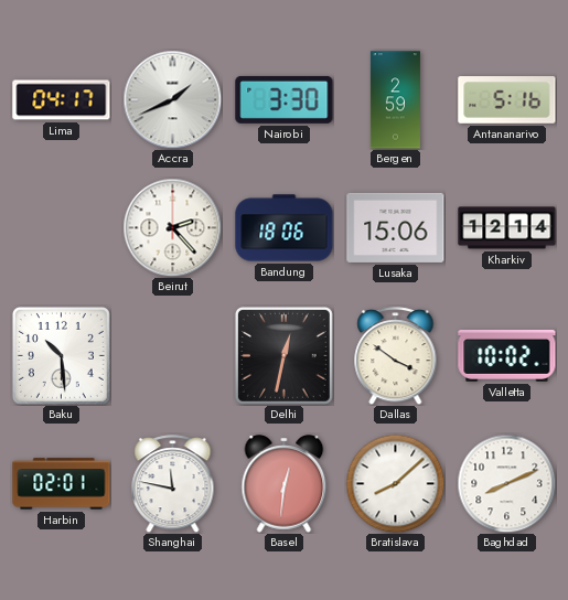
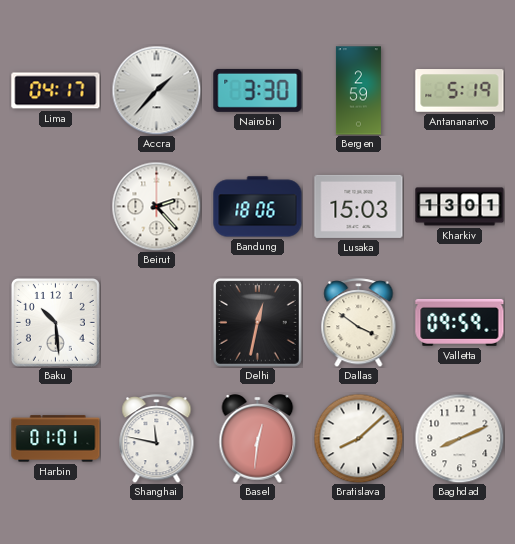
Accra: 1:41 -> 1:37 (156, 90)
Antananarivo: 5:16 -> 5:19 (460, 91)
Lusaka: 15:06 -> 15:03 (359, 206)
Kharkiv: 12:14 -> 13:01 (460, 207)
Valletta: 10:02 -> 09:59 (460, 322)
Harbin: 02:01 -> 01:01 (56, 439)
